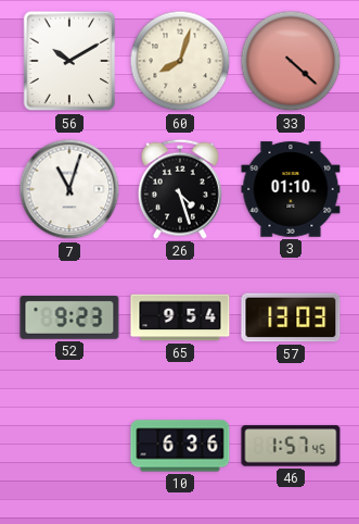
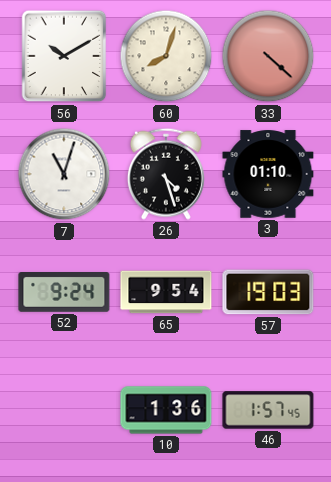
52: 9:23 -> 9:24 (64, 293)
57: 13:03 -> 19:03 (268, 292)
10: 6:36 -> 1:36 (166, 410)
